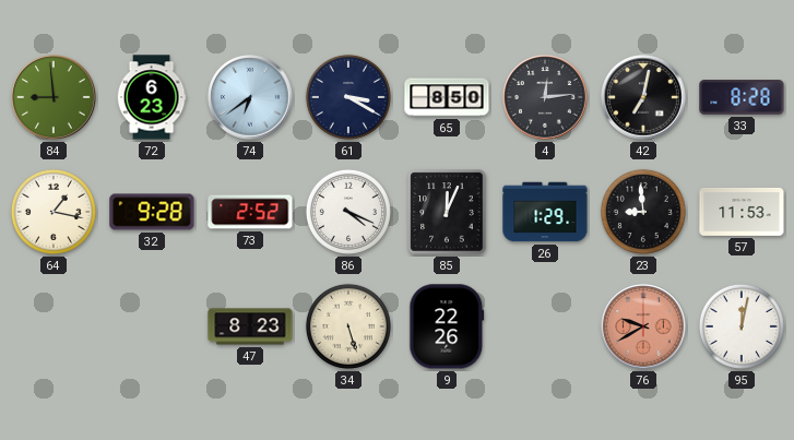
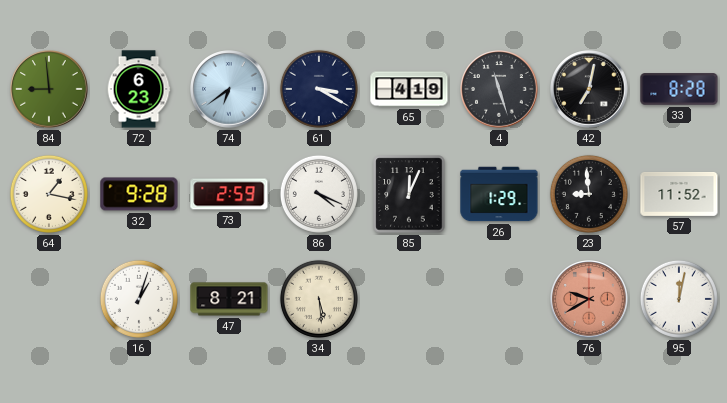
65: 8:50 -> 4:19 (409, 89)
4: 12:14 -> 11:27 (499, 89)
73: 2:52 -> 2:59 (229, 194)
57: 11:53 -> 11:52 (679, 194)
16: none -> 1:03 (139, 299)
47: 8:23 -> 8:21 (229, 299)
34: 5:27 -> 5:29 (319, 299)
9: 22:26 -> none (447, 326)
